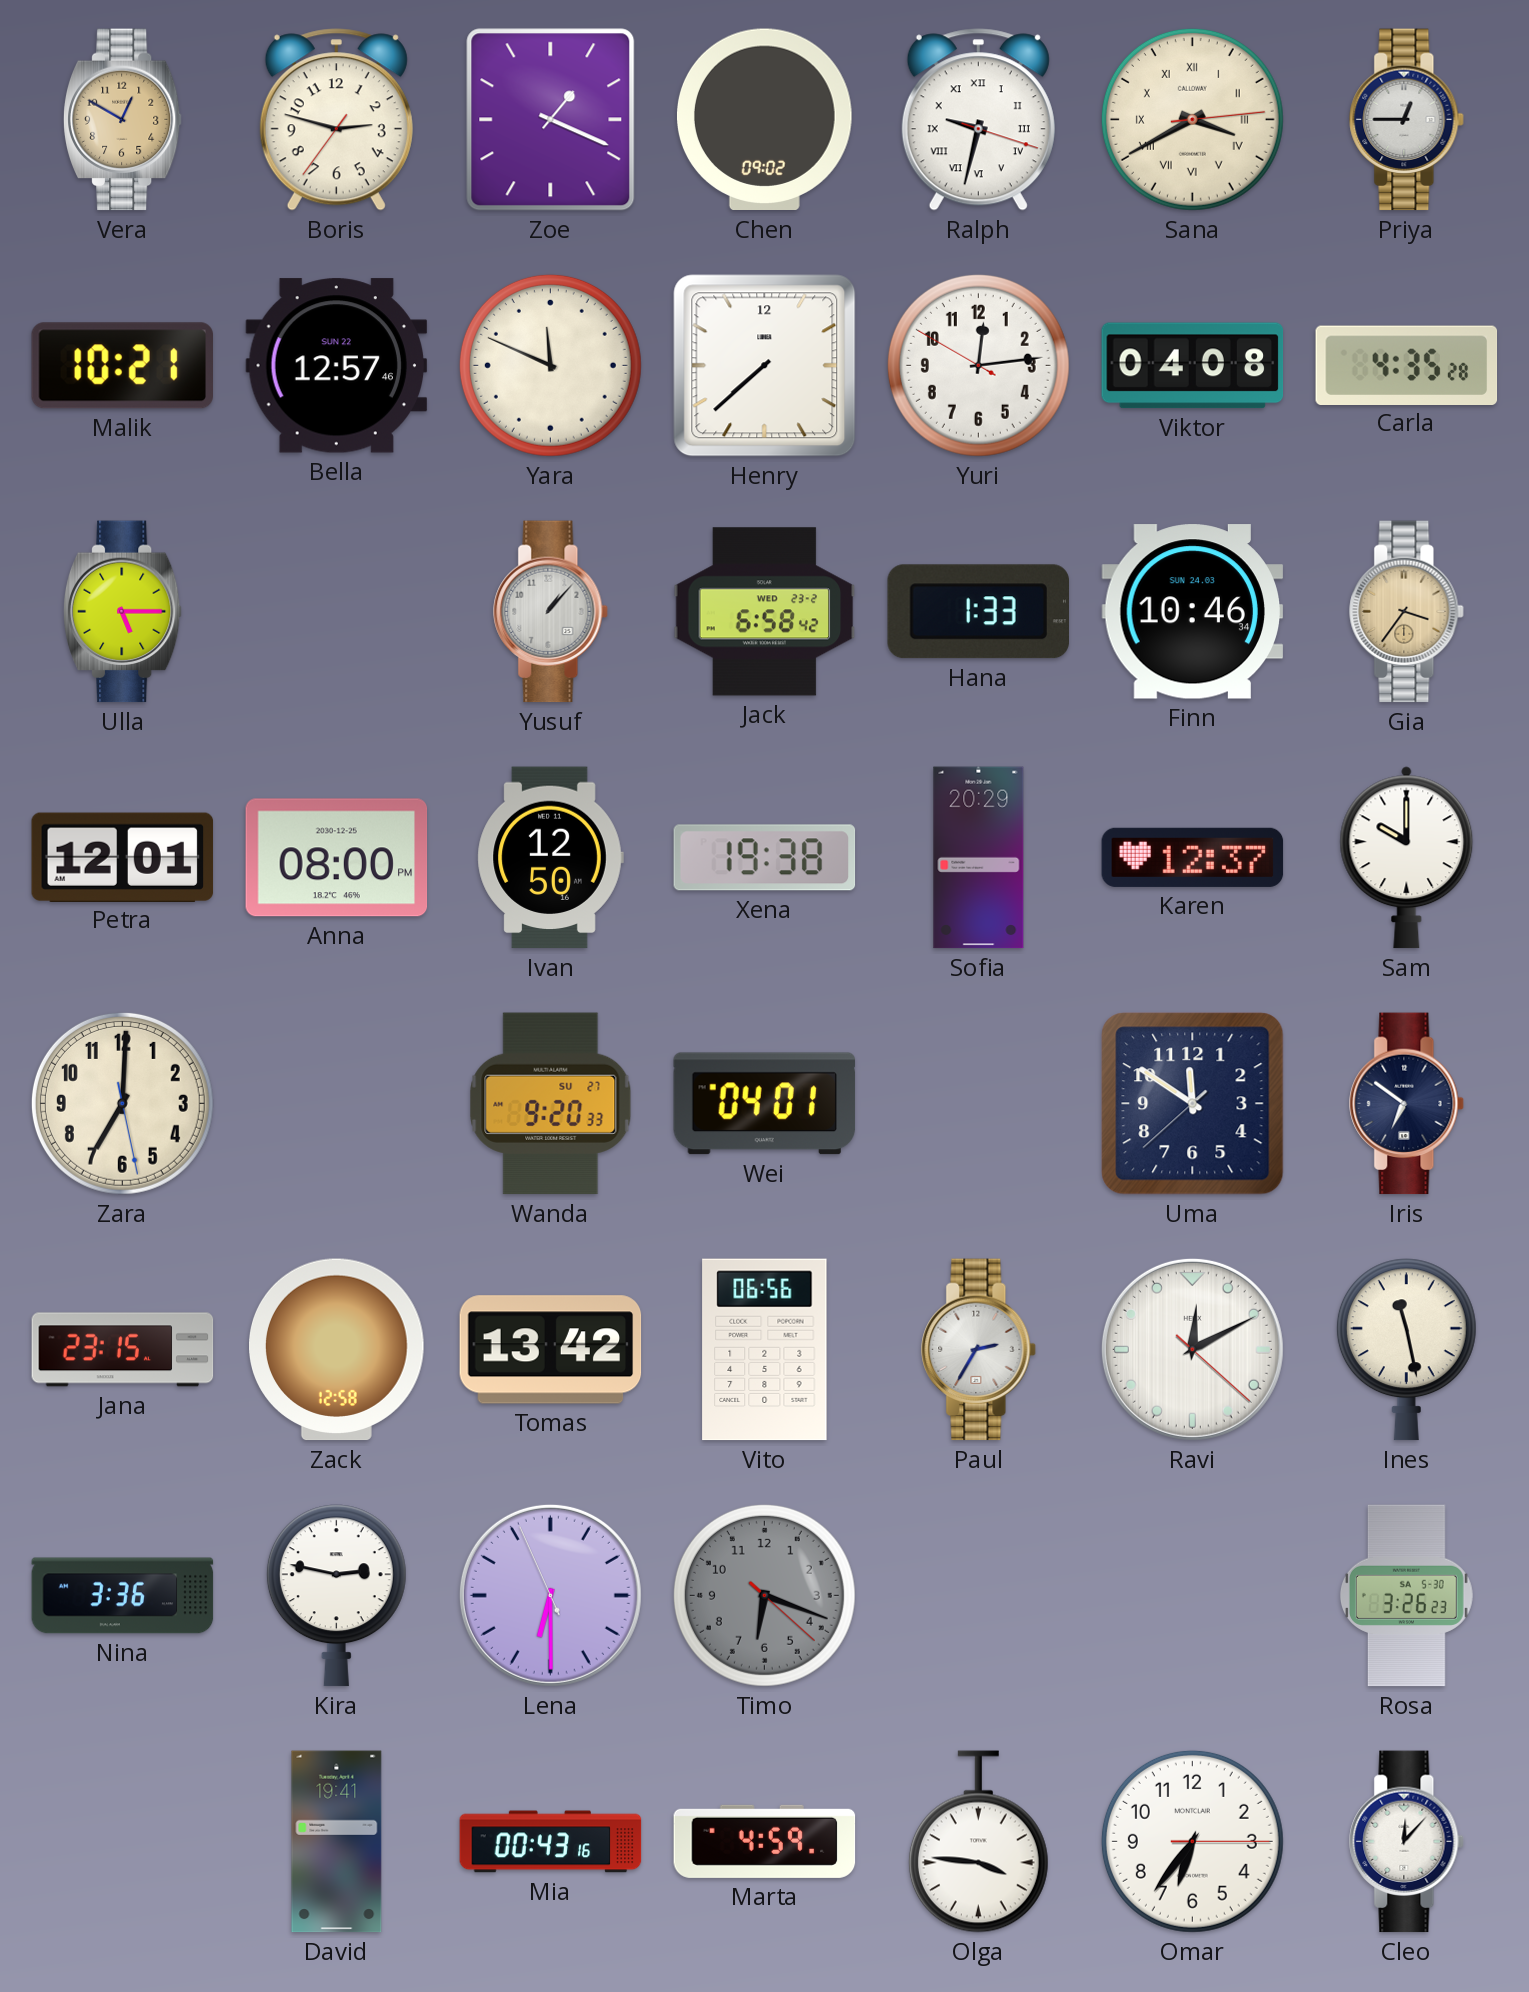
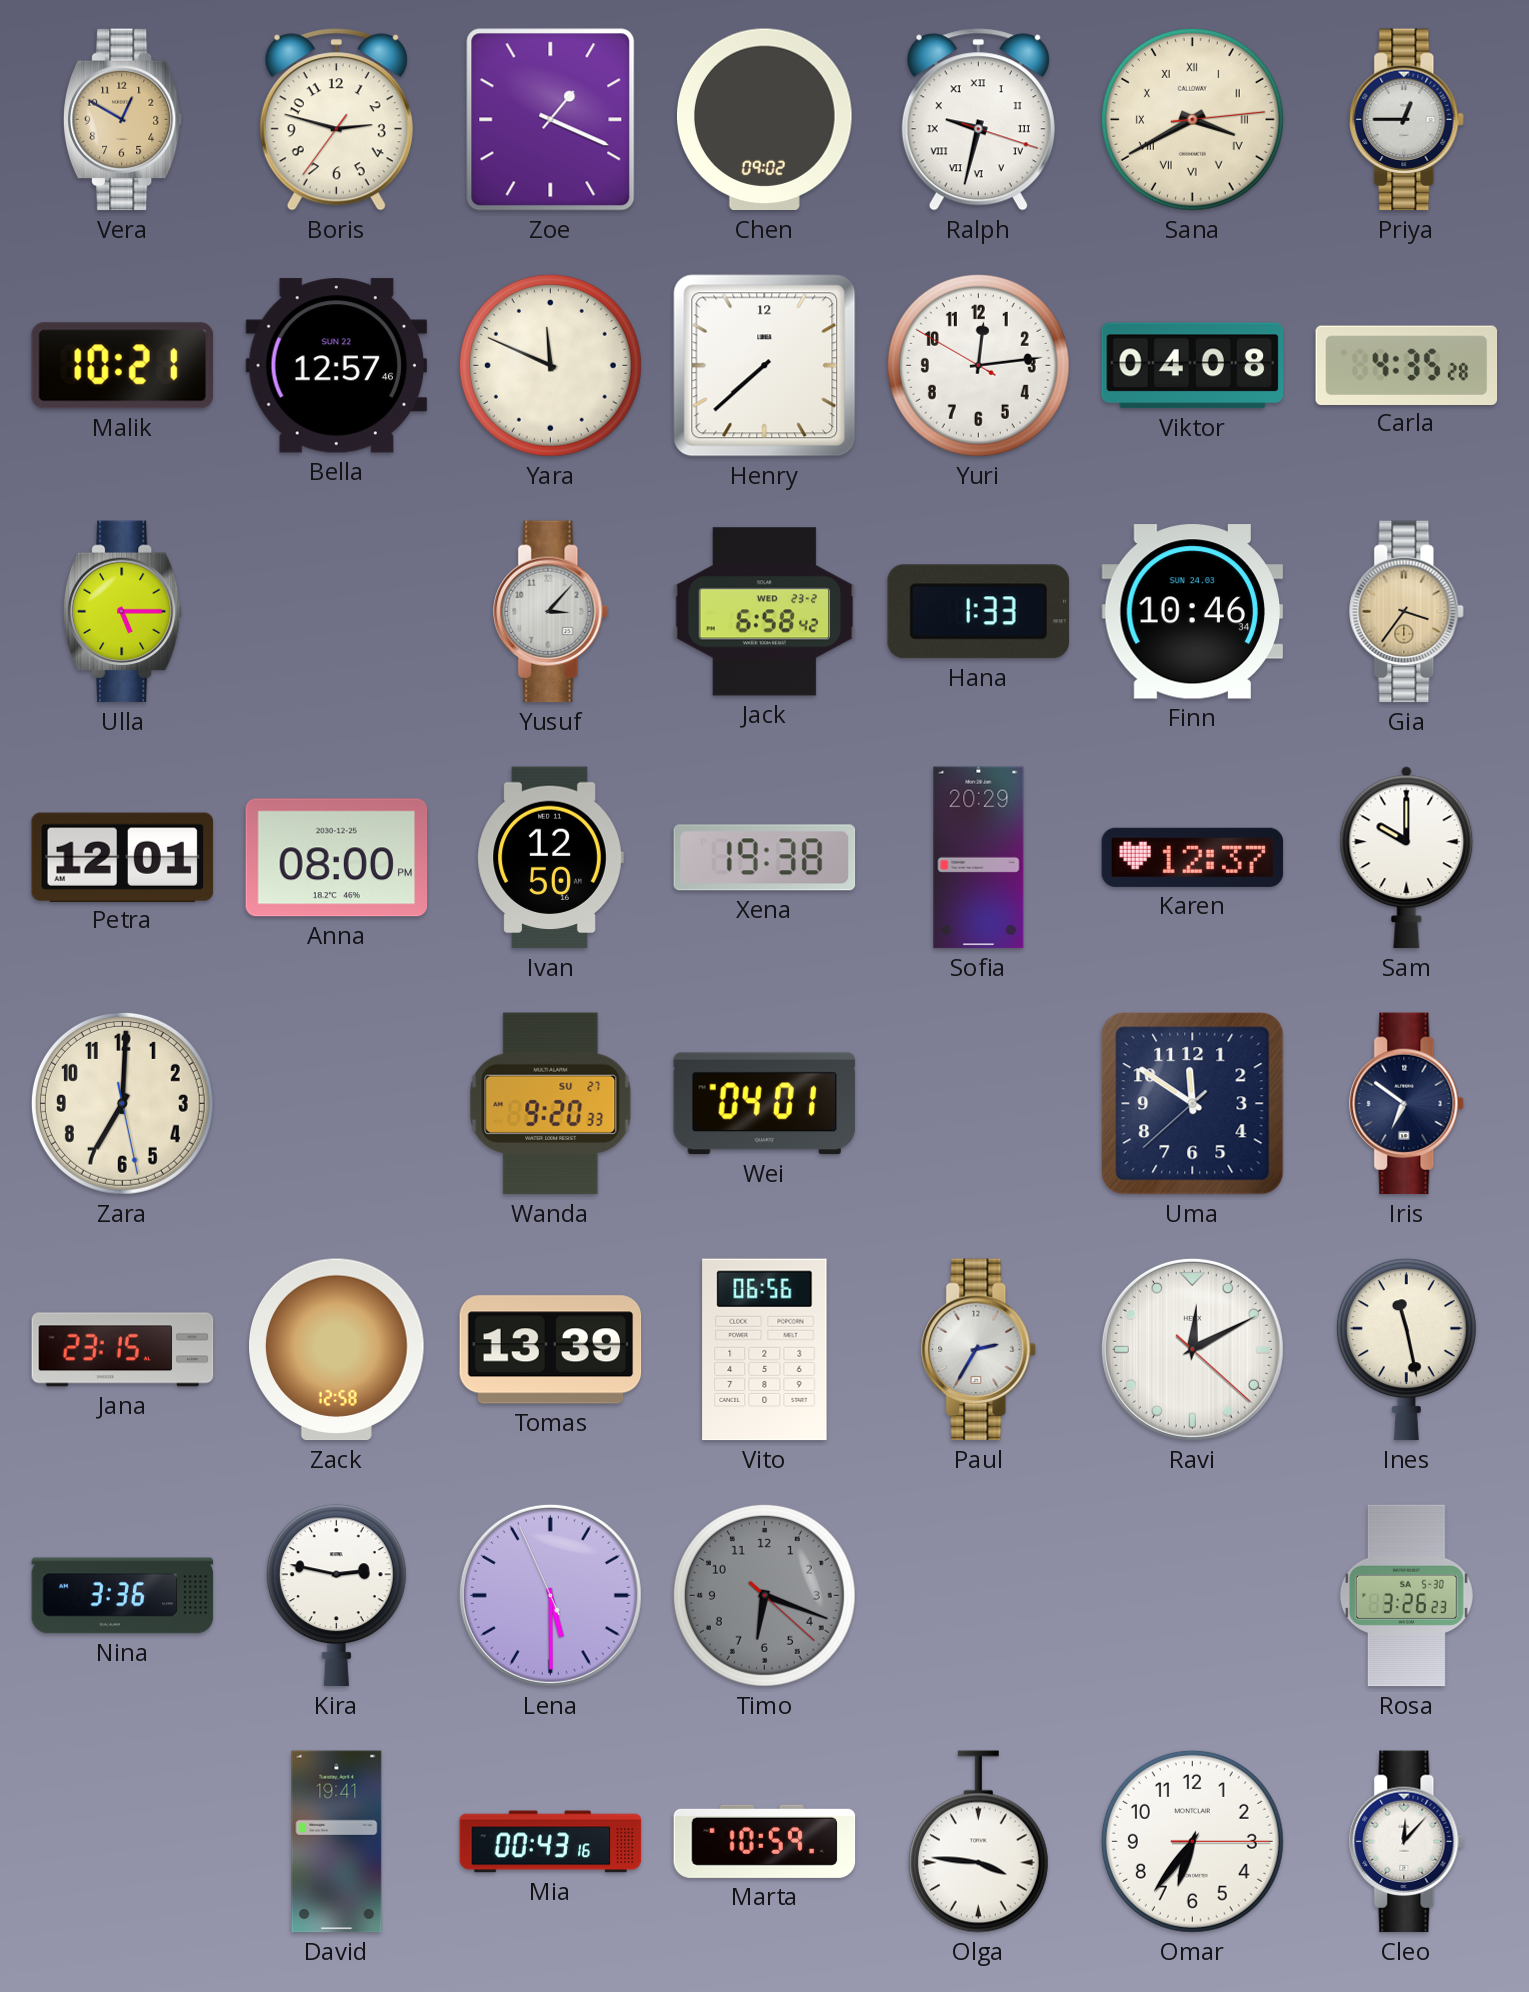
Yusuf: 1:07 -> 3:07 (551, 612)
Tomas: 13:42 -> 13:39 (551, 1350)
Lena: 6:29 -> 5:29 (550, 1595)
Marta: 4:59 -> 10:59 (765, 1841)
